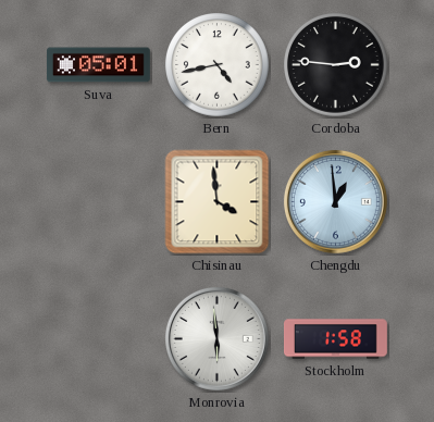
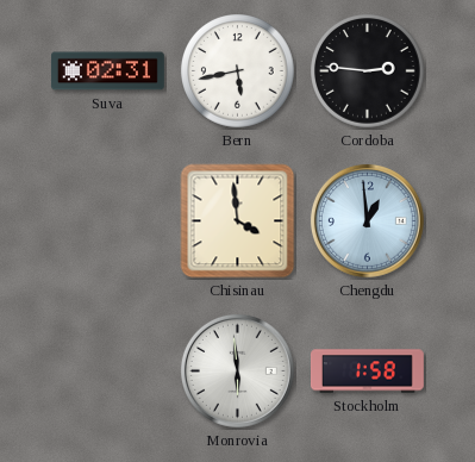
Suva: 05:01 -> 02:31 (107, 71)
Bern: 4:43 -> 5:43 (238, 71)
